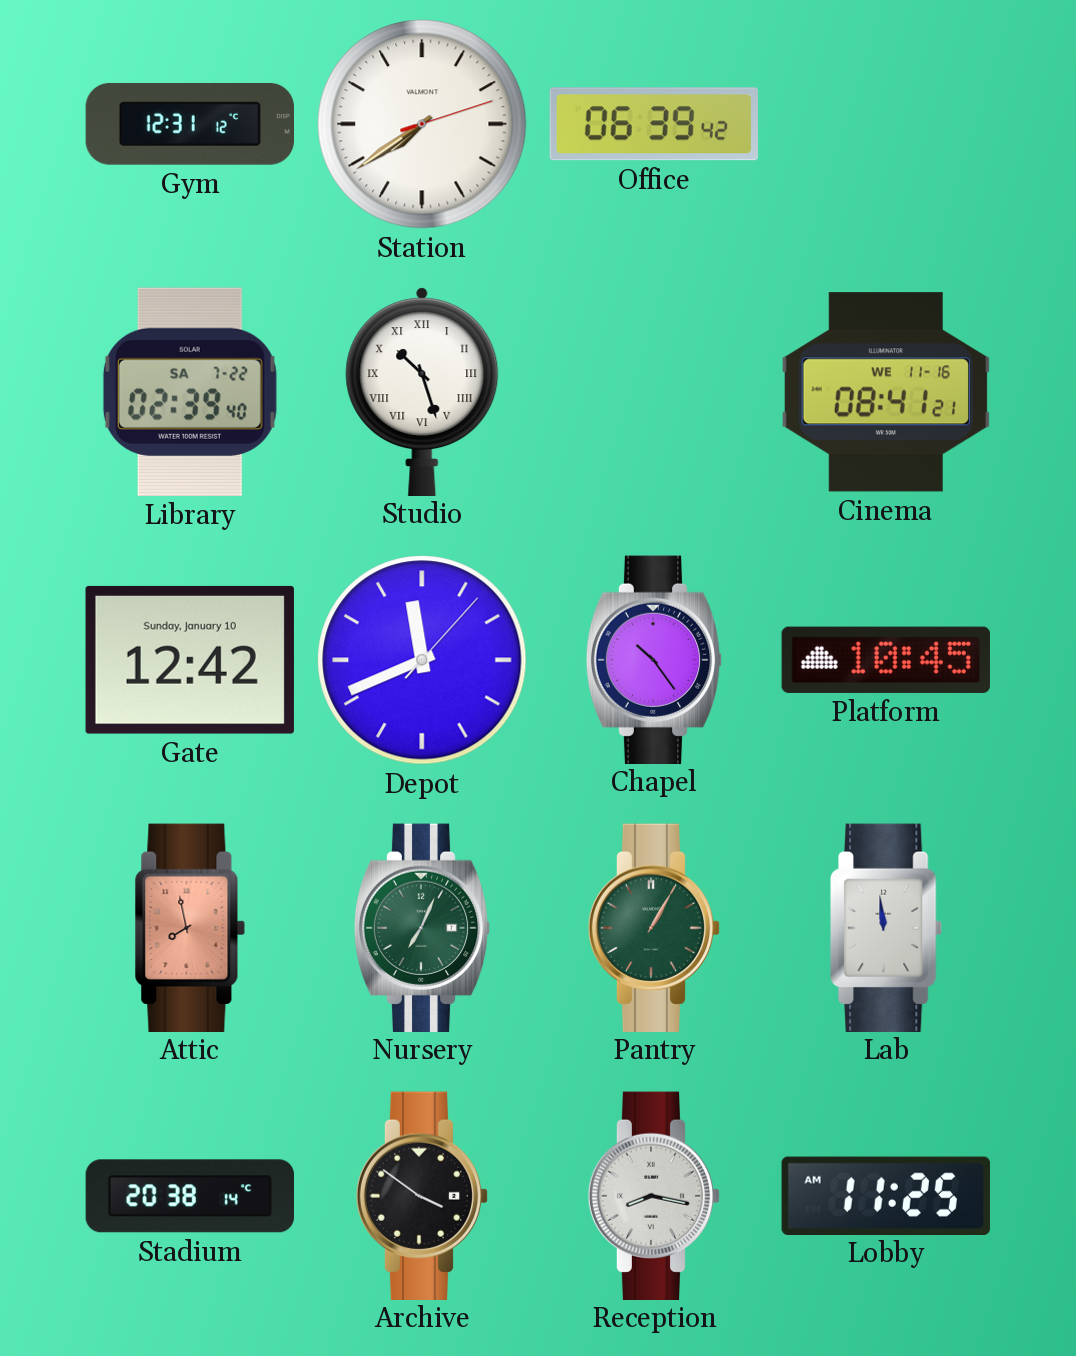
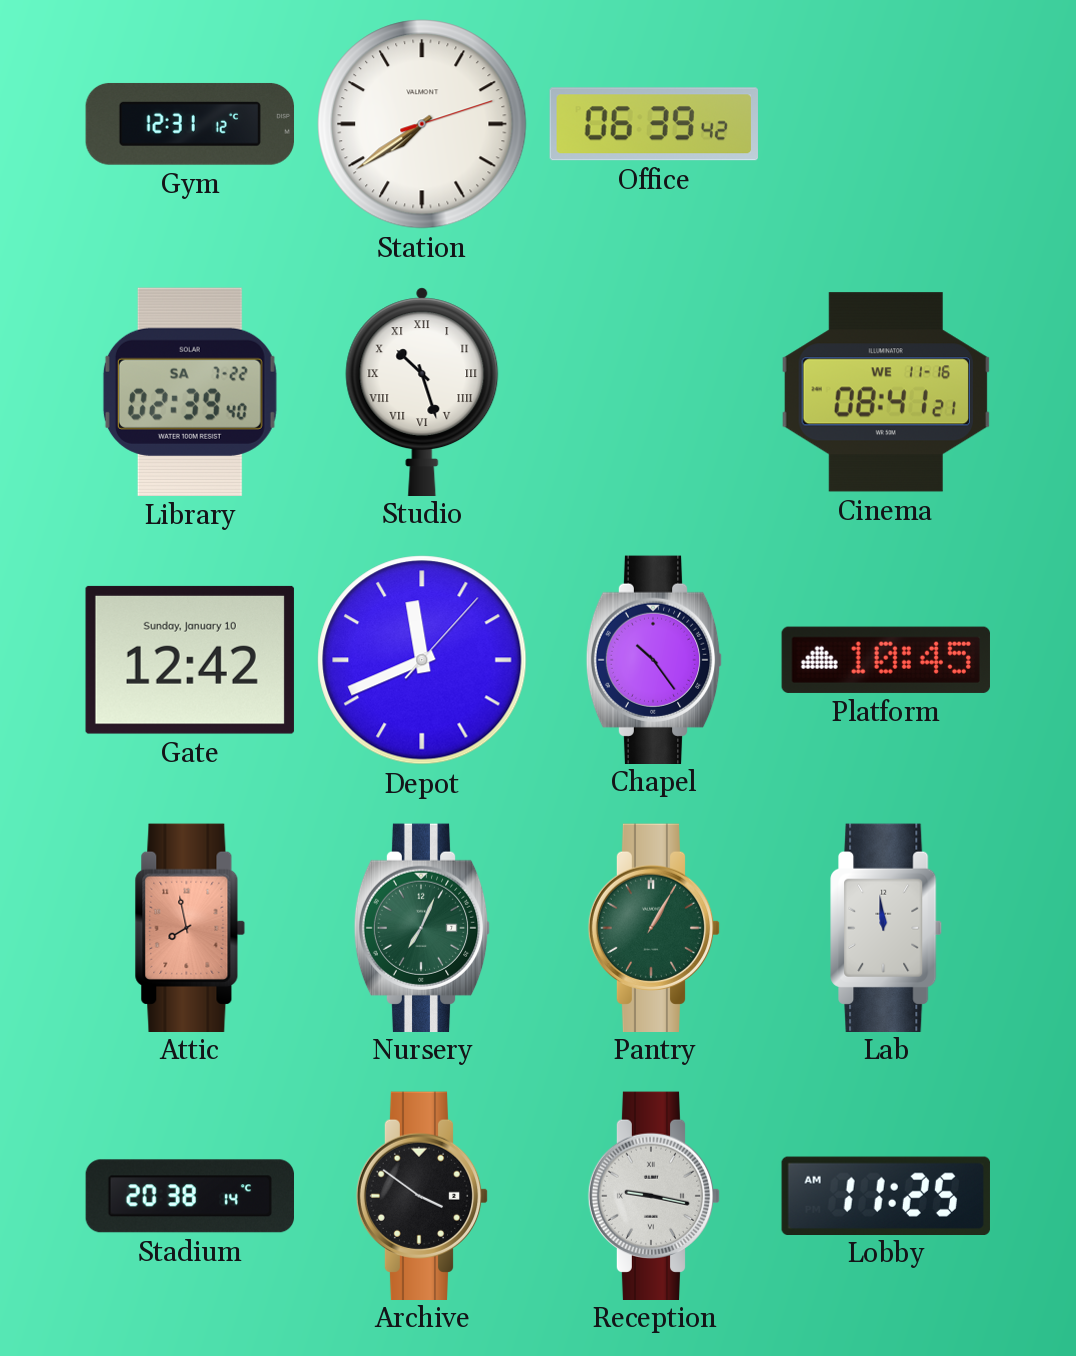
Reception: 8:17 -> 9:17 (654, 1195)
